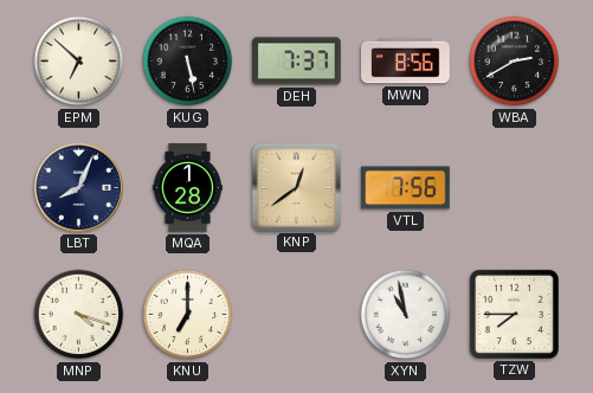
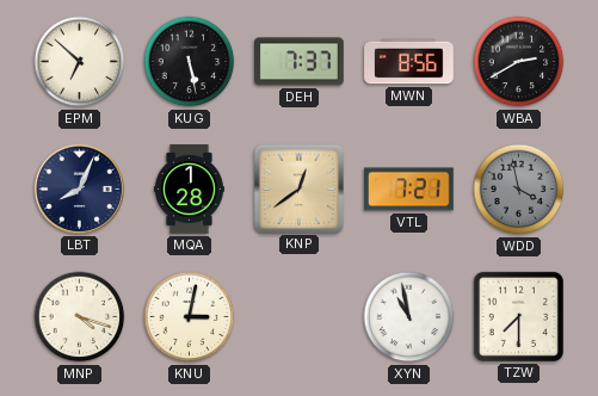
VTL: 7:56 -> 7:21 (409, 190)
WDD: none -> 3:58 (519, 190)
KNU: 7:00 -> 3:02 (190, 317)
TZW: 7:45 -> 7:30 (518, 316)
